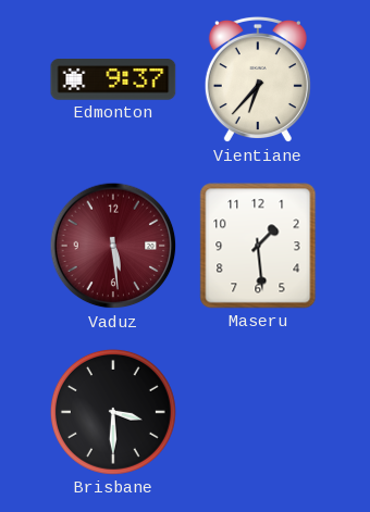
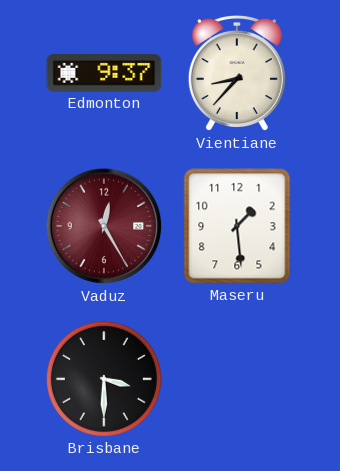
Vientiane: 6:37 -> 8:37 (237, 73)
Vaduz: 5:29 -> 12:25 (104, 226)
